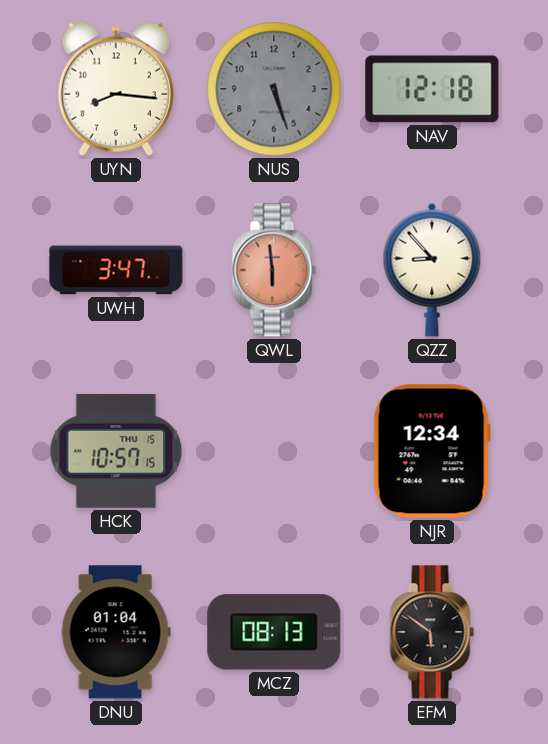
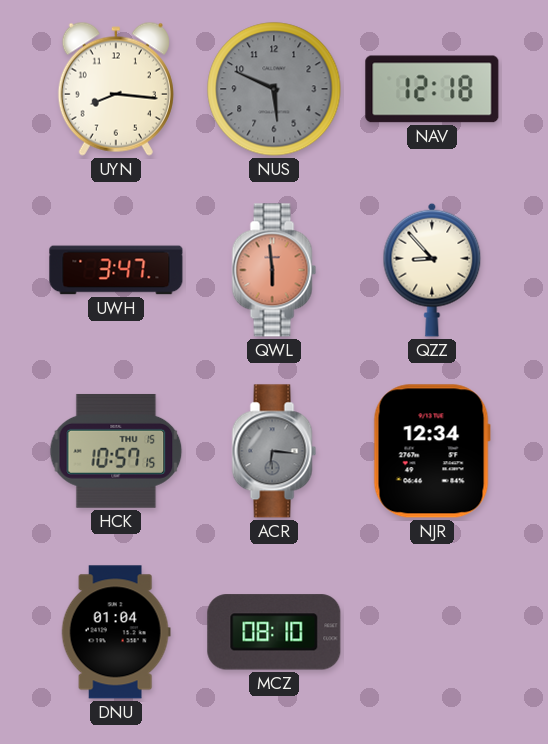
NUS: 5:27 -> 5:49 (274, 89)
ACR: none -> 6:16 (274, 451)
MCZ: 08:13 -> 08:10 (274, 632)
EFM: 5:51 -> none (432, 632)
